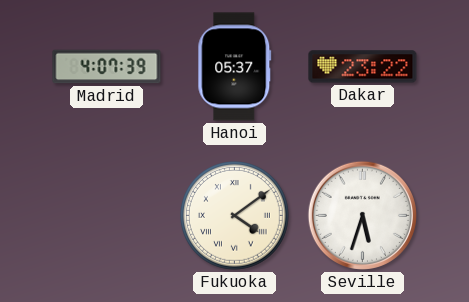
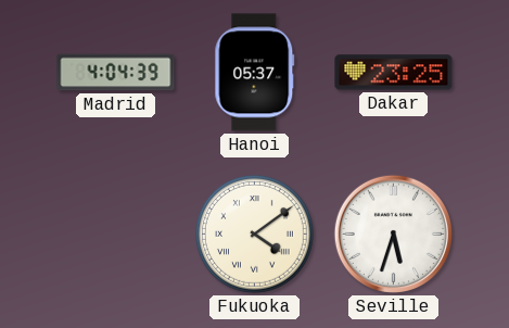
Madrid: 4:07 -> 4:04 (116, 73)
Dakar: 23:22 -> 23:25 (394, 73)
